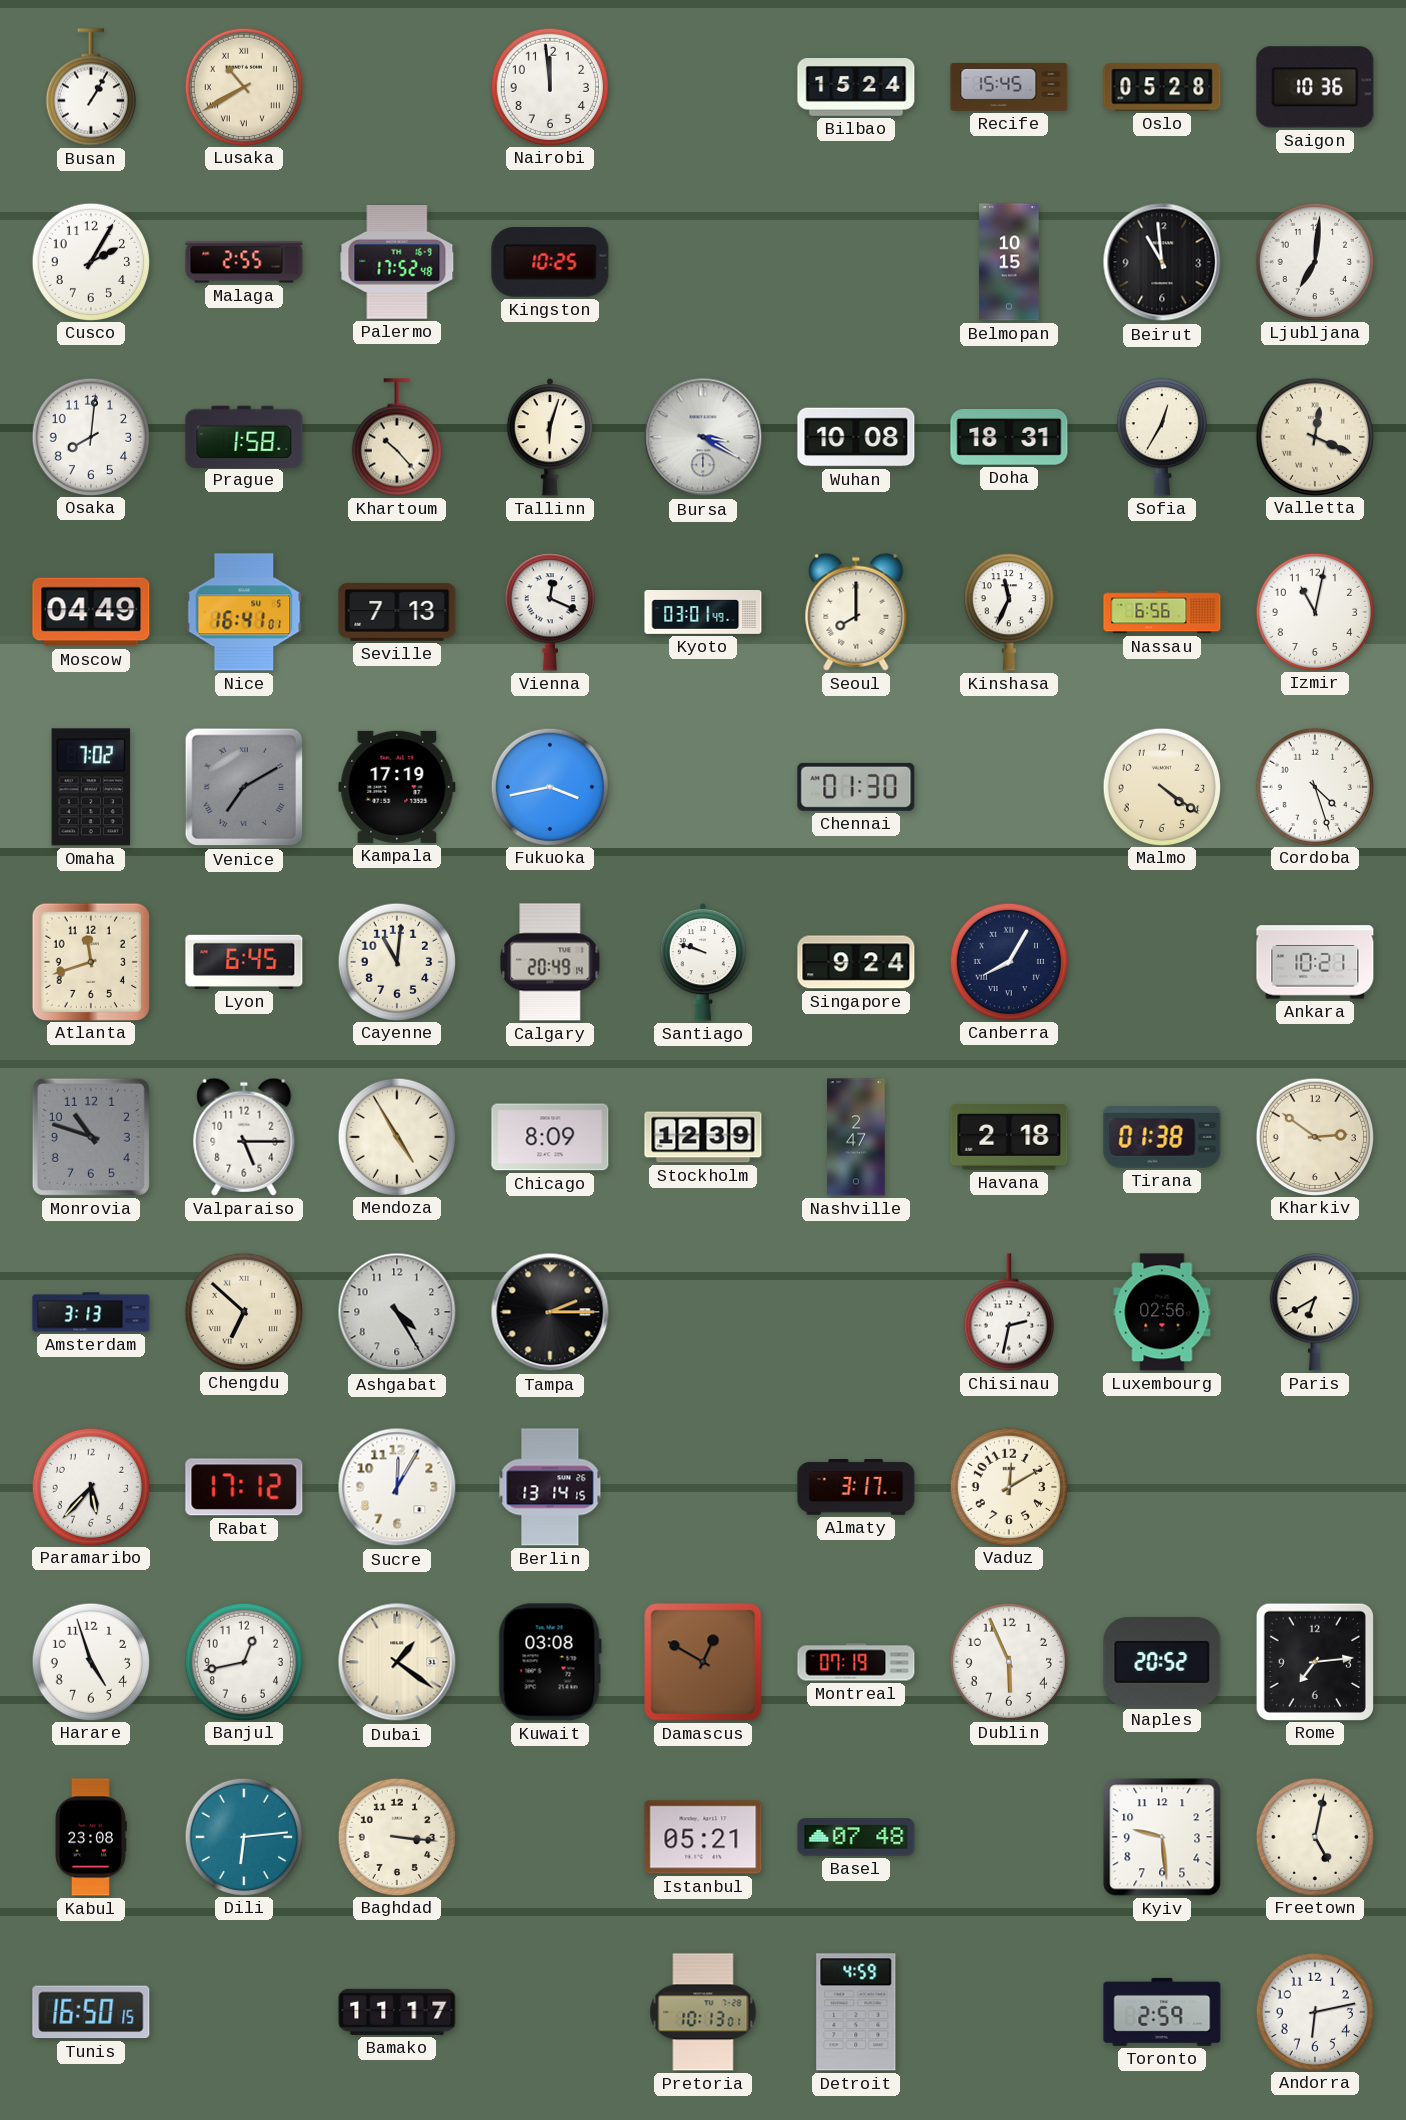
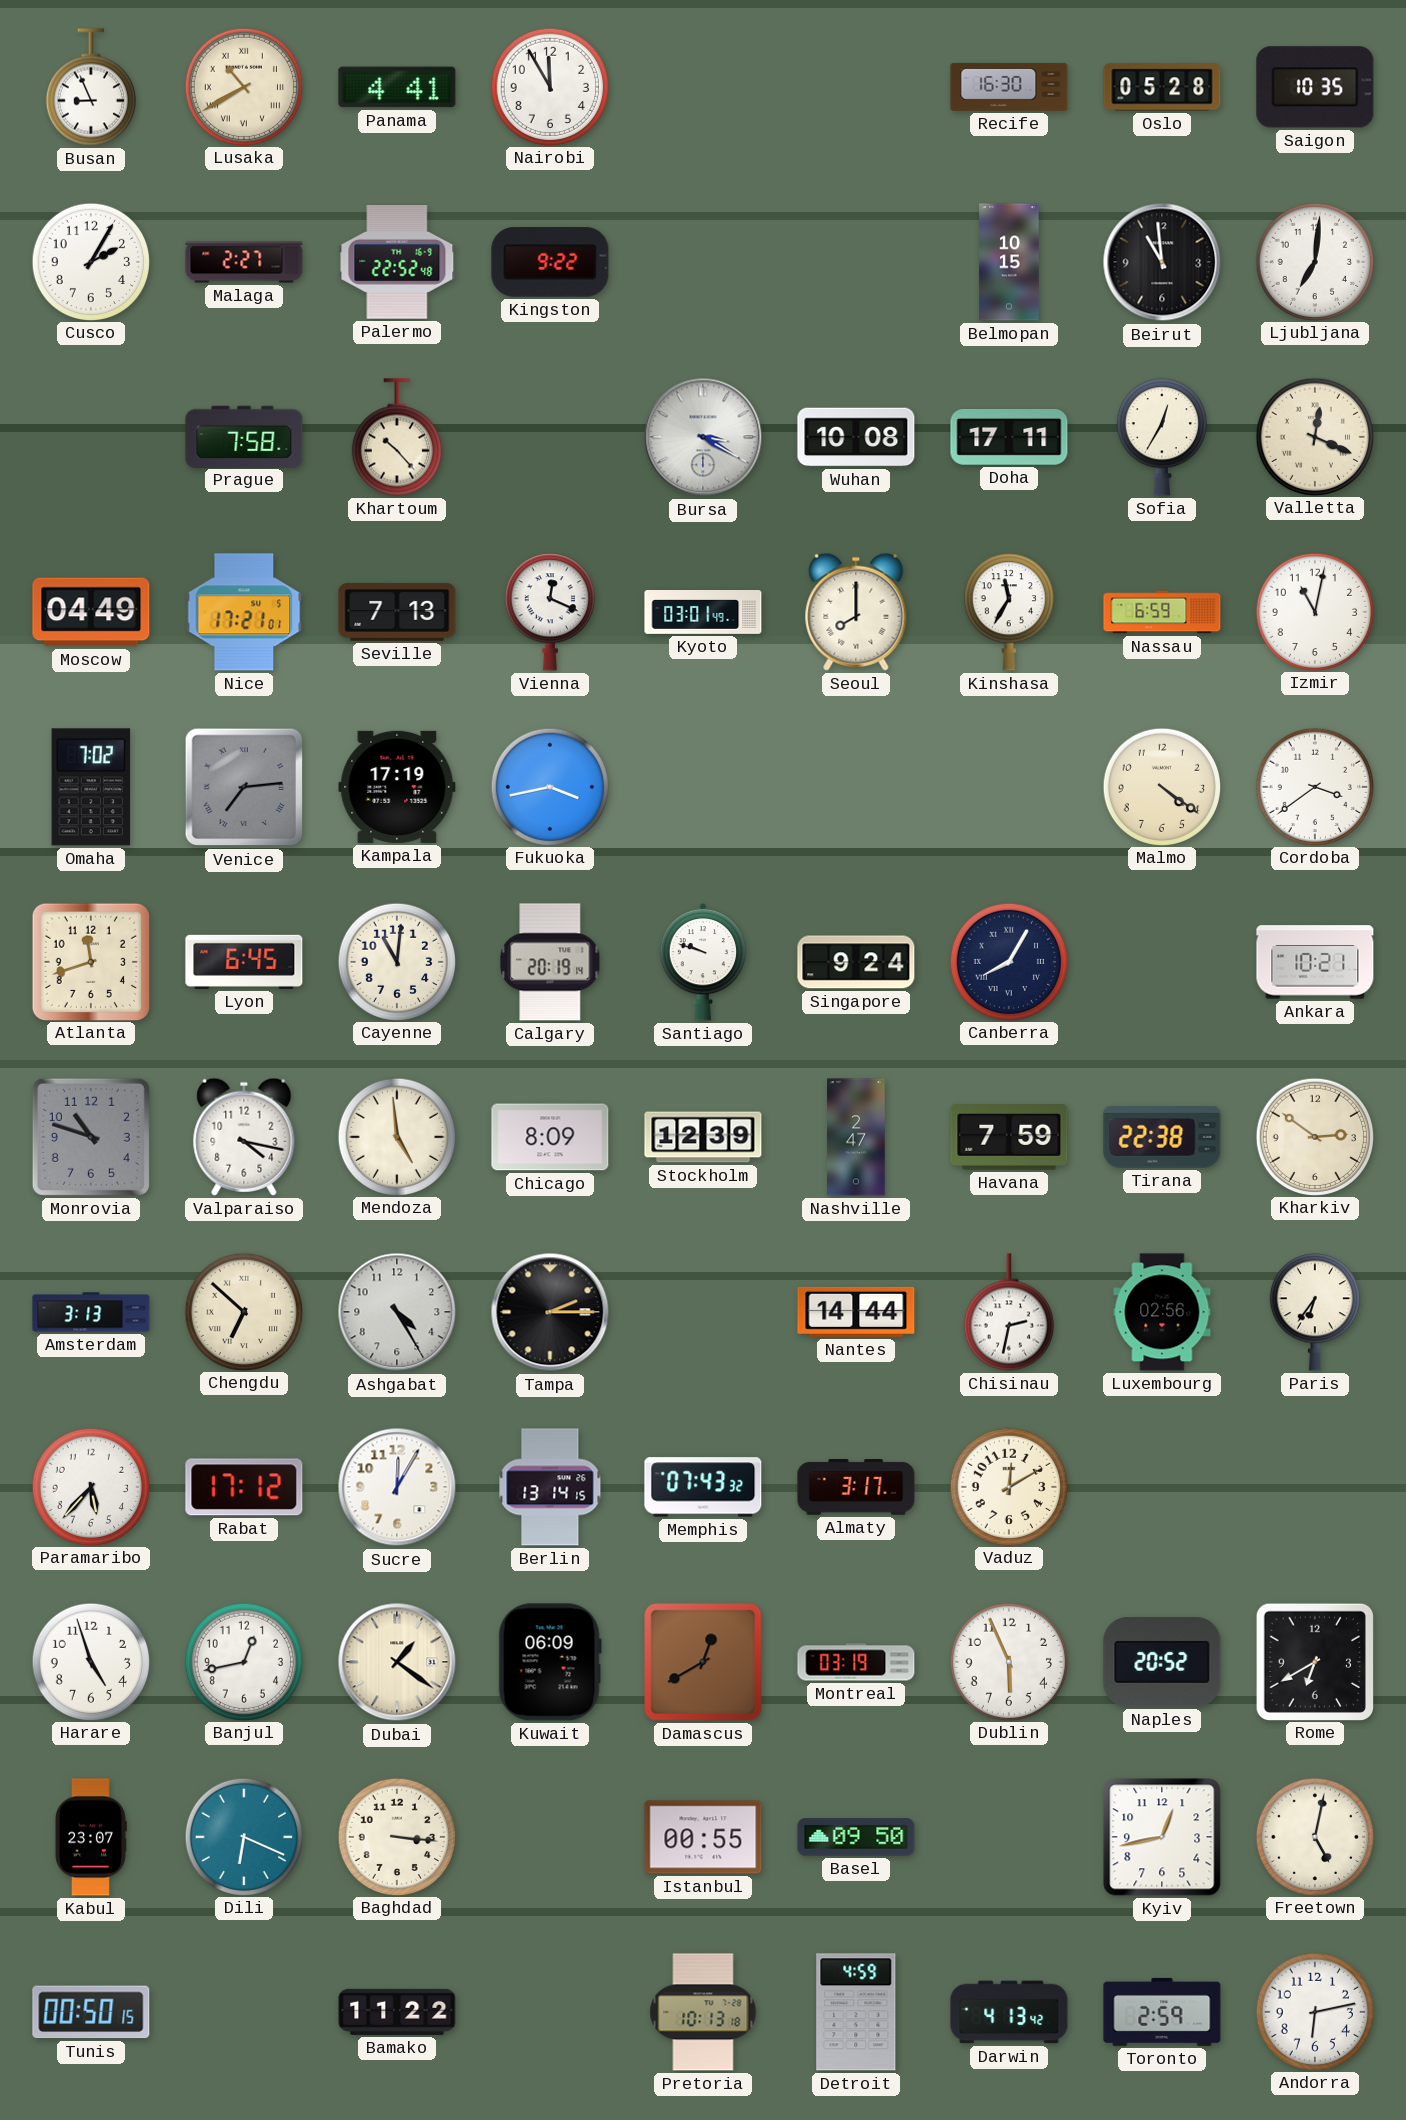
Busan: 1:05 -> 8:56 (91, 87)
Panama: none -> 4:41 (397, 87)
Nairobi: 11:59 -> 11:55 (549, 86)
Bilbao: 15:24 -> none (856, 88)
Recife: 15:45 -> 16:30 (1009, 87)
Saigon: 10:36 -> 10:35 (1315, 87)
Malaga: 2:55 -> 2:27 (244, 262)
Palermo: 17:52 -> 22:52 (397, 262)
Kingston: 10:25 -> 9:22 (550, 262)
Osaka: 8:01 -> none (90, 436)
Prague: 1:58 -> 7:58 (244, 436)
Tallinn: 6:03 -> none (550, 438)
Doha: 18:31 -> 17:11 (1009, 437)
Nice: 16:41 -> 17:21 (244, 612)
Kinshasa: 11:34 -> 11:35 (1009, 612)
Nassau: 6:56 -> 6:59 (1162, 612)
Venice: 7:10 -> 7:14 (244, 787)
Chennai: 01:30 -> none (856, 787)
Cordoba: 4:27 -> 3:39 (1314, 786)
Calgary: 20:49 -> 20:19 (550, 962)
Valparaiso: 5:15 -> 4:17 (244, 1137)
Mendoza: 4:55 -> 4:59 (396, 1136)
Havana: 2:18 -> 7:59 (1009, 1137)
Tirana: 01:38 -> 22:38 (1162, 1137)
Nantes: none -> 14:44 (856, 1312)
Paris: 6:40 -> 6:36 (1315, 1312)
Memphis: none -> 07:43 (703, 1487)
Kuwait: 03:08 -> 06:09 (550, 1662)
Damascus: 12:50 -> 12:40 (703, 1662)
Montreal: 07:19 -> 03:19 (856, 1662)
Rome: 7:14 -> 6:40 (1314, 1661)
Kabul: 23:08 -> 23:07 (91, 1837)
Dili: 6:14 -> 6:19 (243, 1836)
Istanbul: 05:21 -> 00:55 (703, 1837)
Basel: 07:48 -> 09:50 (856, 1837)
Kyiv: 9:29 -> 12:43 (1162, 1837)
Tunis: 16:50 -> 00:50 (91, 2012)
Bamako: 11:17 -> 11:22 (397, 2012)
Pretoria: 10:13:01 -> 10:13:18 (703, 2012)
Darwin: none -> 4:13 (1009, 2012)
